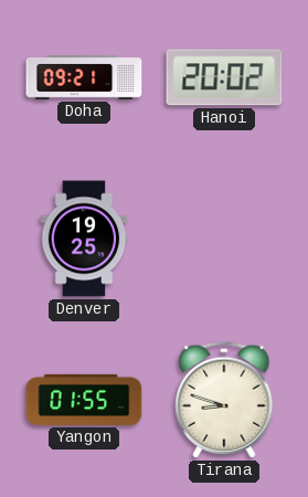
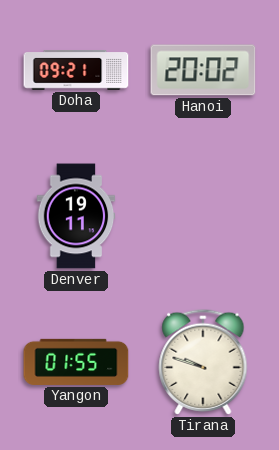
Denver: 19:25 -> 19:11 (76, 216)
Tirana: 8:48 -> 9:48 (203, 362)
